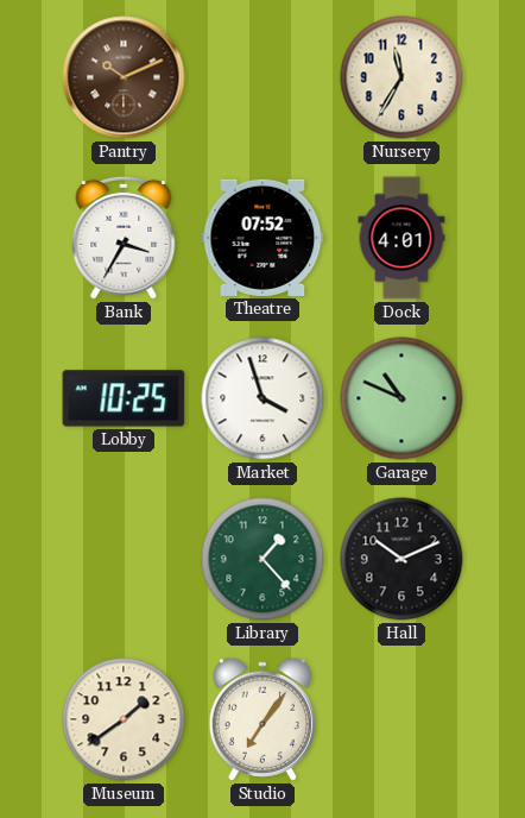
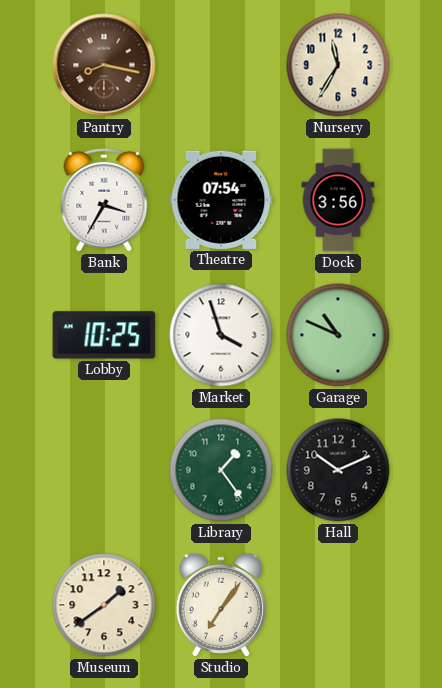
Pantry: 10:11 -> 8:17 (104, 65)
Theatre: 07:52 -> 07:54 (221, 200)
Dock: 4:01 -> 3:56 (338, 200)
Library: 1:23 -> 1:24 (221, 470)
